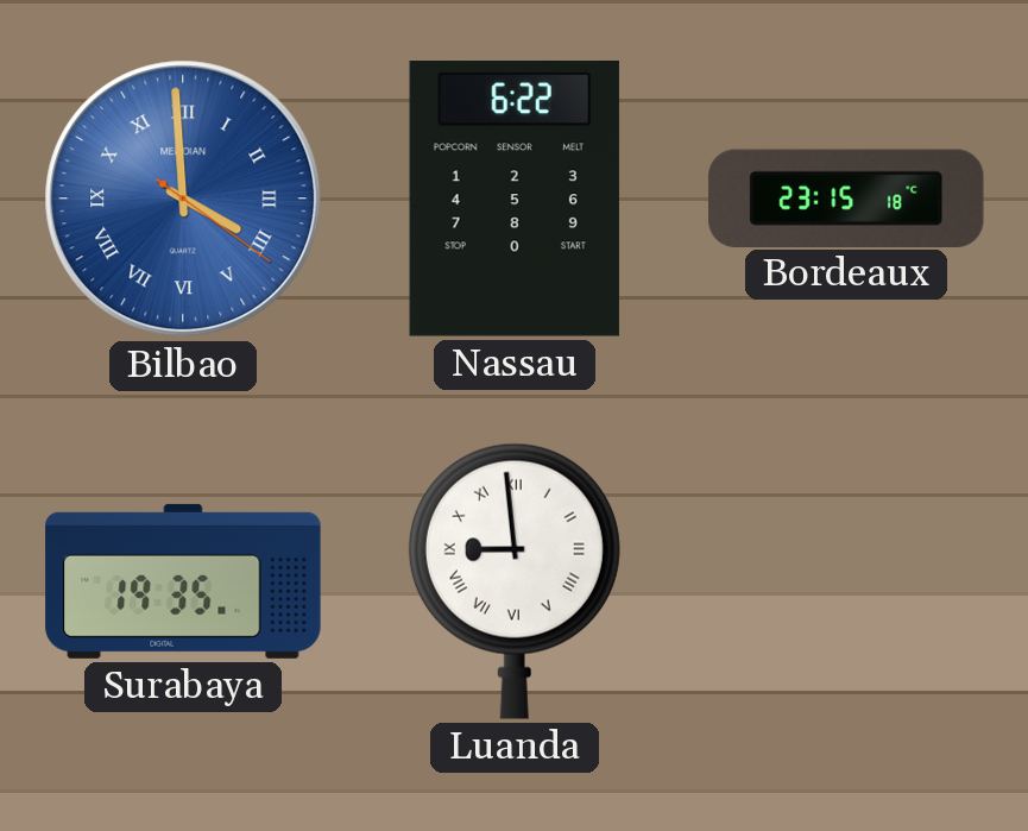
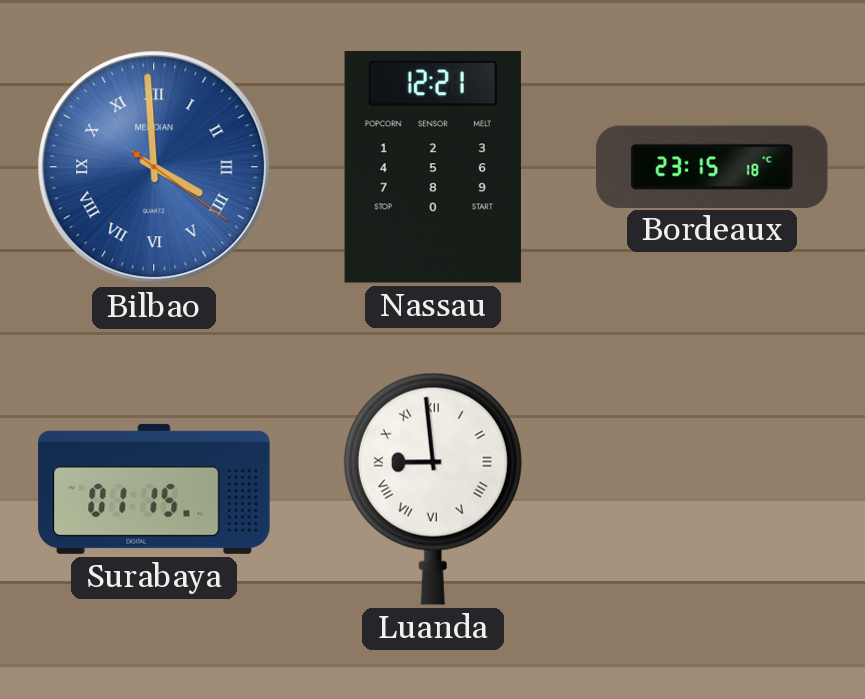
Nassau: 6:22 -> 12:21 (433, 168)
Surabaya: 19:35 -> 01:15 (154, 489)
